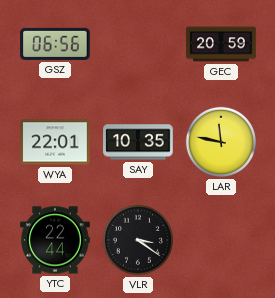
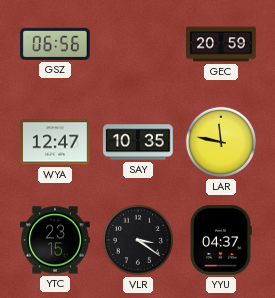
WYA: 22:01 -> 12:47 (55, 142)
YTC: 22:44 -> 23:15 (55, 240)
YYU: none -> 04:37 (221, 240)
